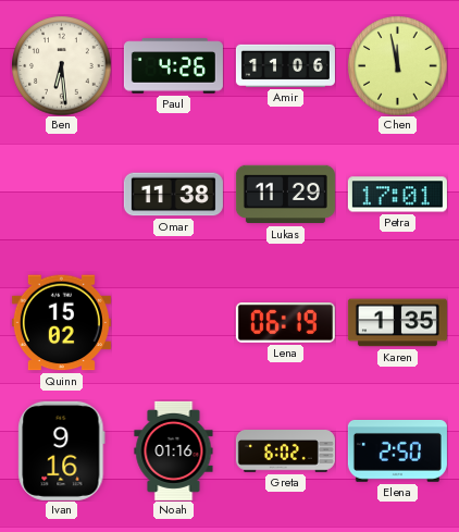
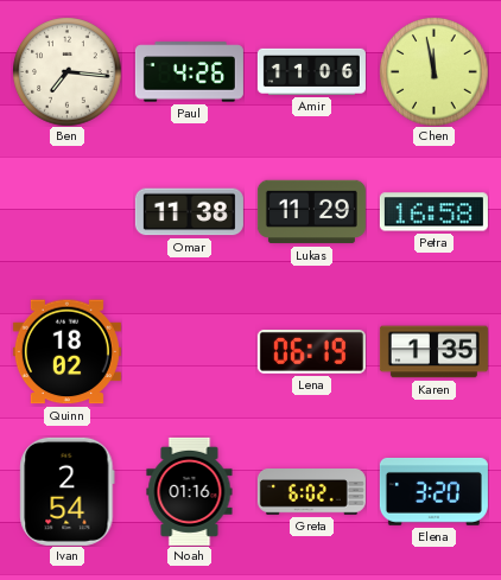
Ben: 6:29 -> 7:16 (66, 71)
Petra: 17:01 -> 16:58 (433, 212)
Quinn: 15:02 -> 18:02 (66, 352)
Ivan: 9:16 -> 2:54 (68, 491)
Elena: 2:50 -> 3:20 (433, 491)
